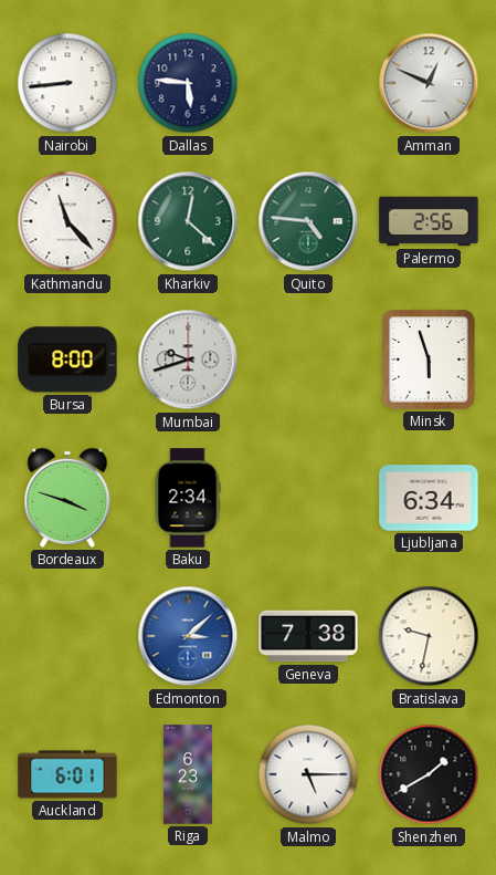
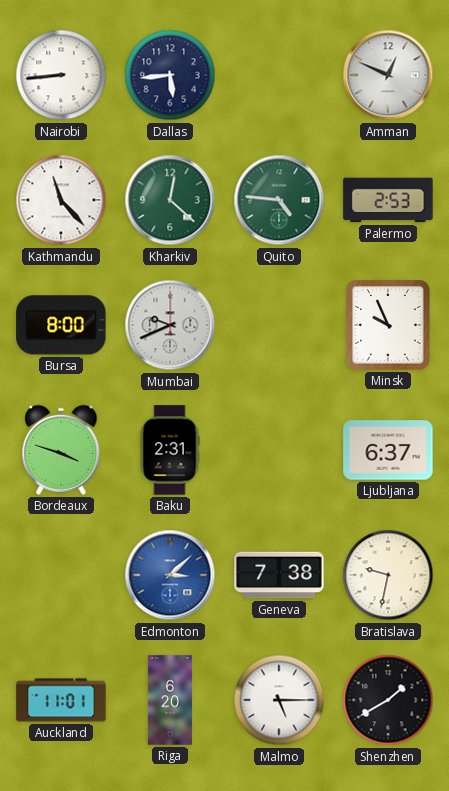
Dallas: 5:46 -> 5:44 (170, 75)
Palermo: 2:56 -> 2:53 (388, 200)
Mumbai: 9:42 -> 9:41 (170, 325)
Minsk: 5:57 -> 9:56 (388, 325)
Baku: 2:34 -> 2:31 (170, 450)
Ljubljana: 6:34 -> 6:37 (388, 450)
Auckland: 6:01 -> 11:01 (61, 700)
Riga: 6:23 -> 6:20 (170, 700)
